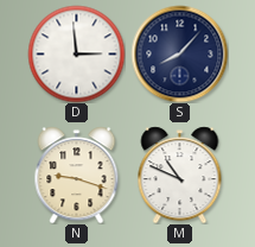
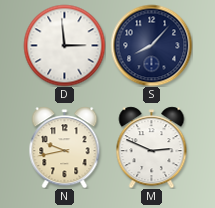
N: 9:18 -> 9:43 (65, 147)
M: 10:49 -> 2:49 (152, 147)
